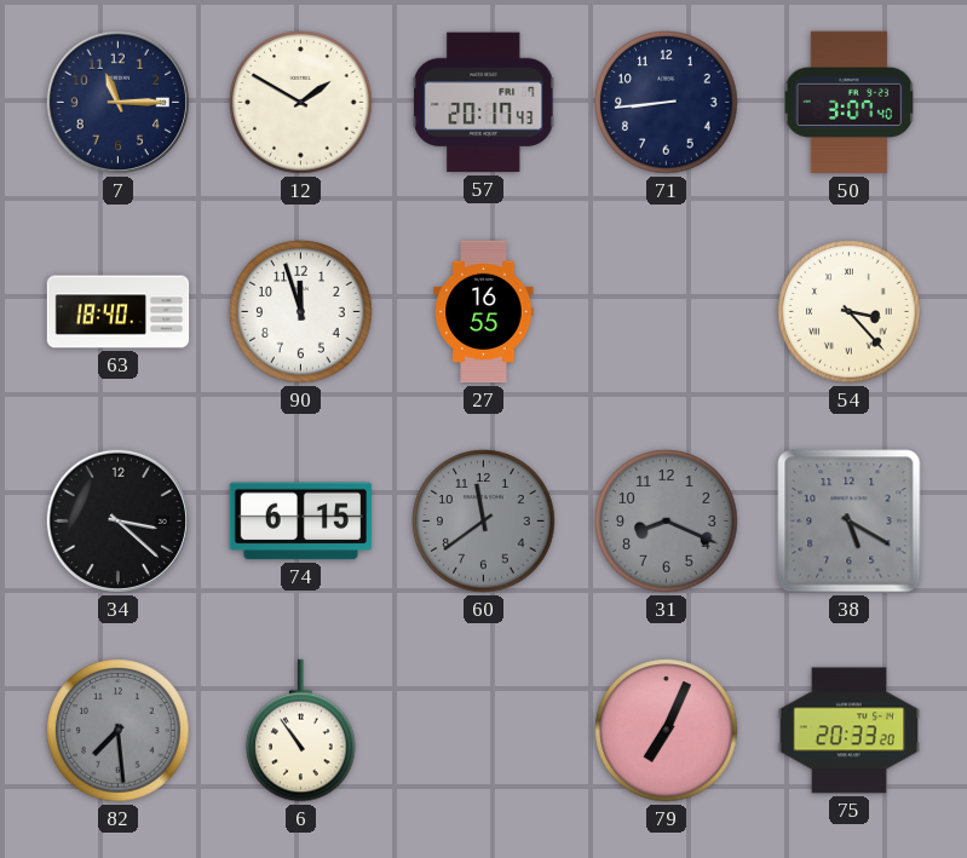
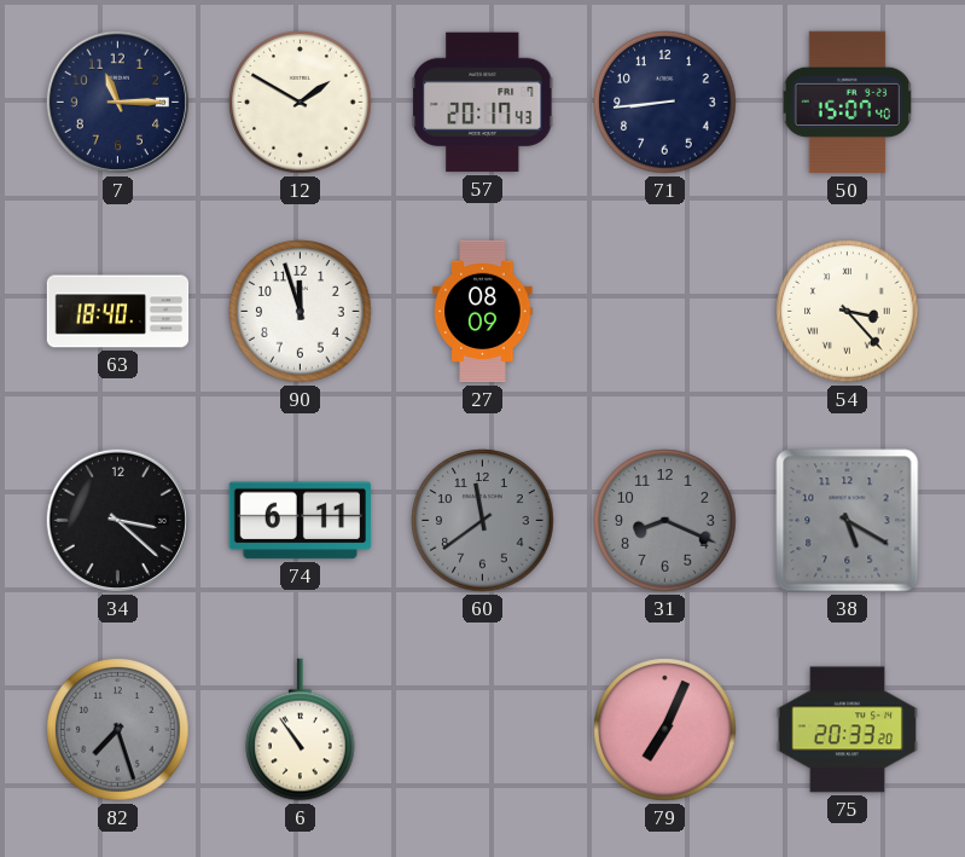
50: 3:07 -> 15:07 (847, 103)
27: 16:55 -> 08:09 (483, 312)
74: 6:15 -> 6:11 (301, 521)
82: 7:29 -> 7:27 (118, 730)
